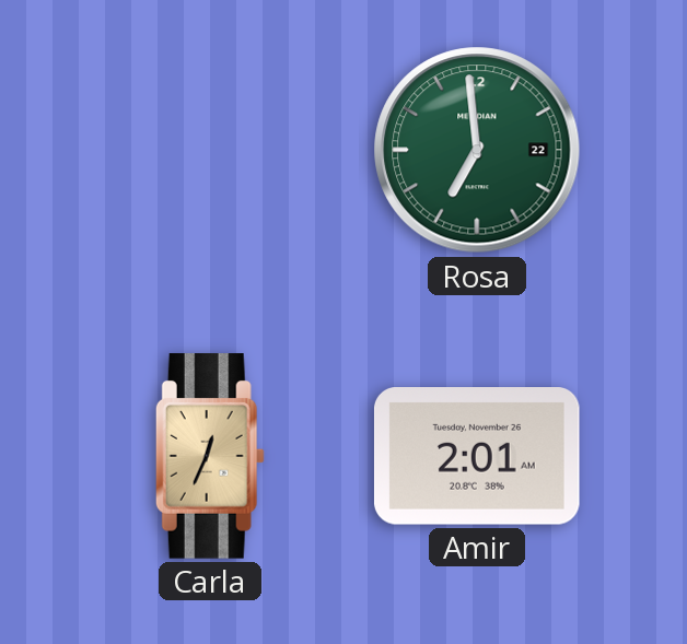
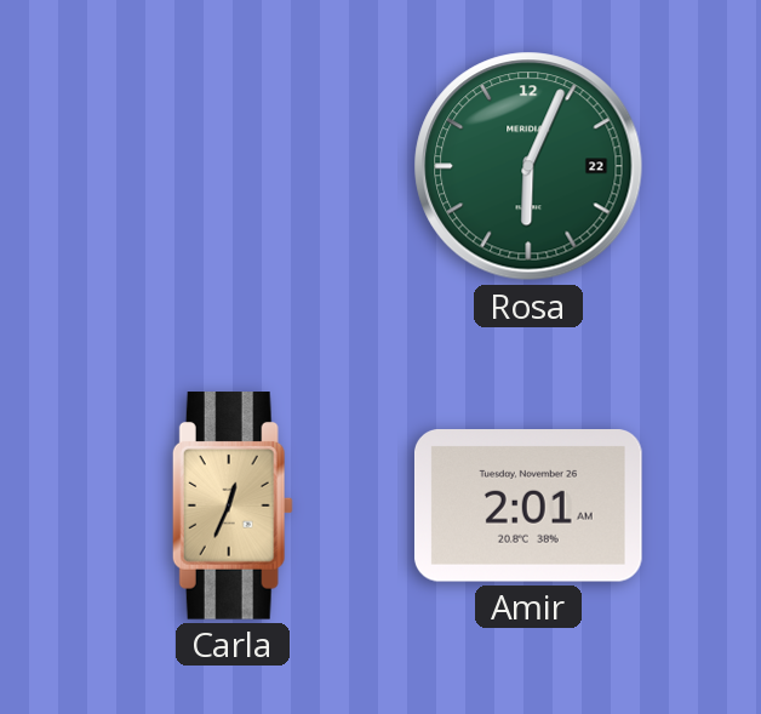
Rosa: 6:59 -> 6:04 (528, 166)
